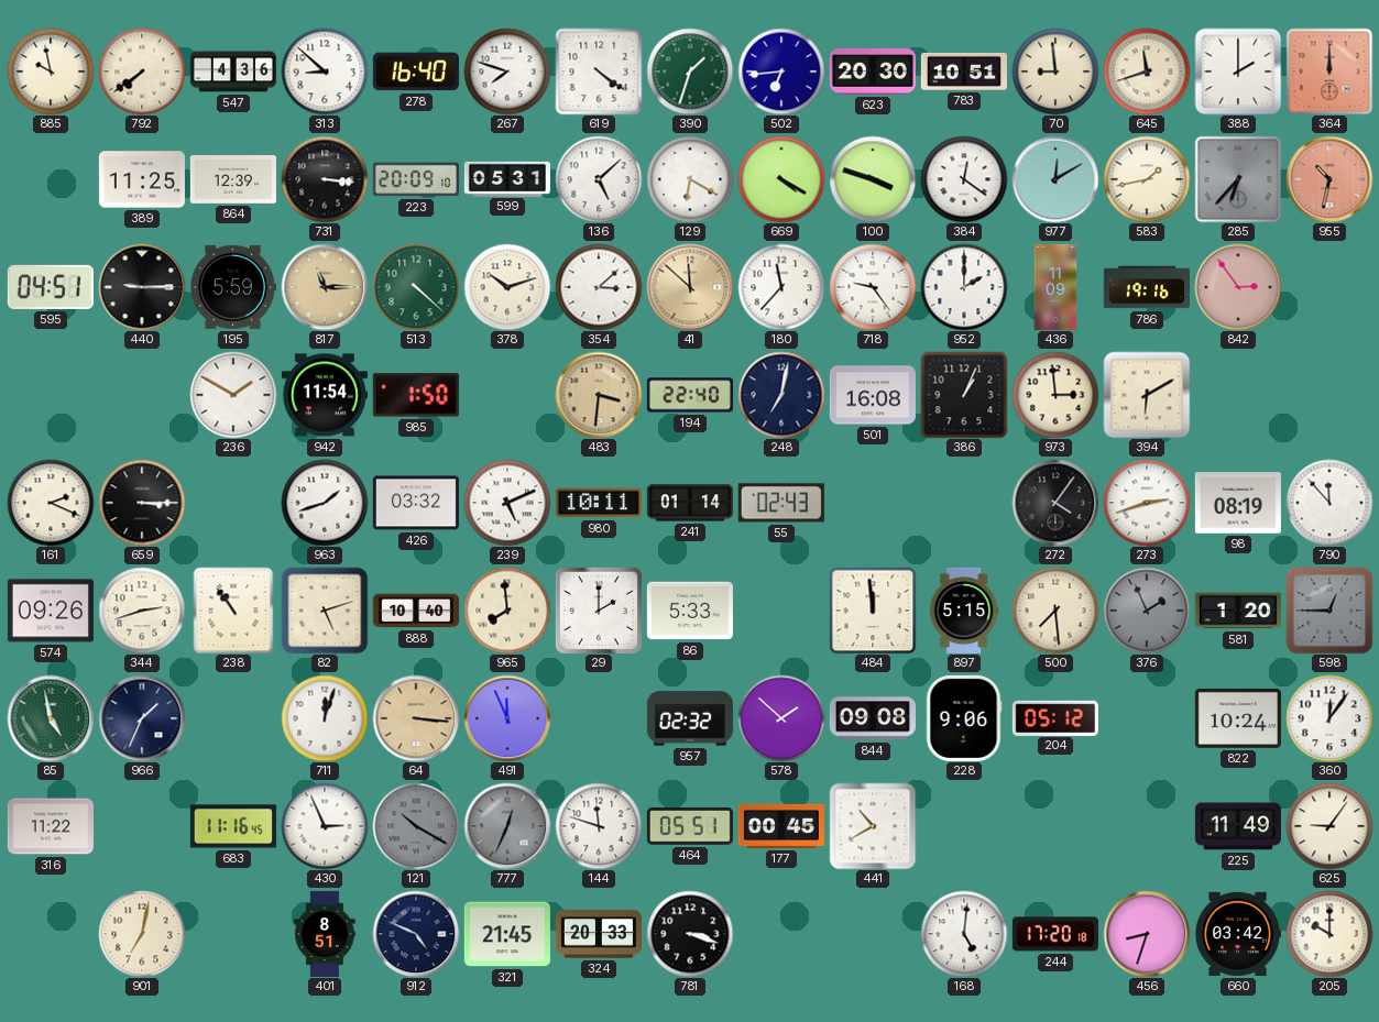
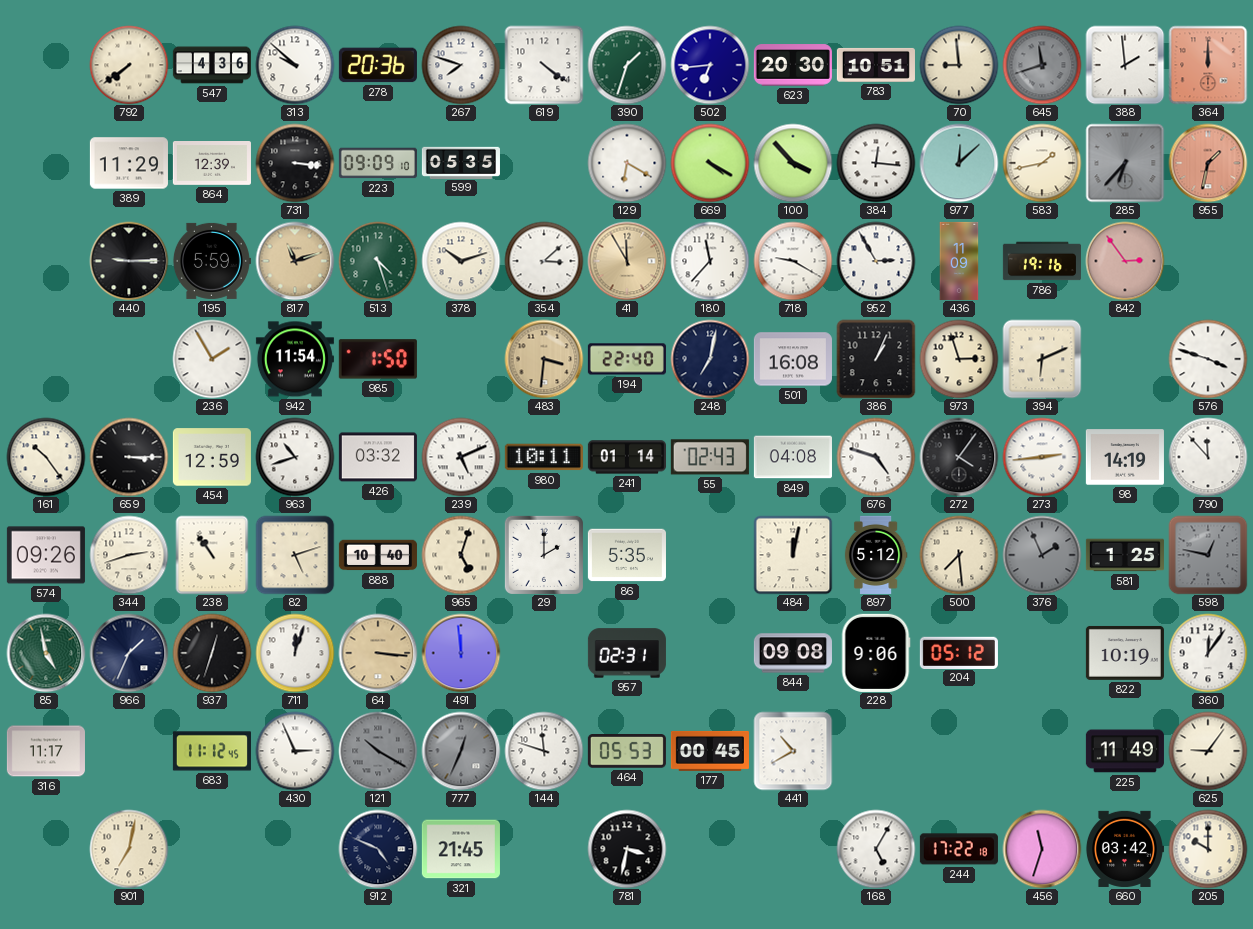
885: 9:58 -> none (51, 72)
313: 8:52 -> 9:52 (295, 65)
278: 16:40 -> 20:36 (378, 65)
645 dial: cream -> grey (1042, 65)
388: 2:00 -> 1:59 (1125, 65)
389: 11:25 -> 11:29 (129, 163)
223: 20:09 -> 09:09 (378, 163)
599: 05:31 -> 05:35 (461, 162)
136: 5:08 -> none (599, 179)
100: 3:48 -> 3:53 (793, 163)
384: 12:21 -> 12:16 (876, 163)
977: 12:10 -> 12:08 (959, 163)
955: 10:32 -> 1:32 (1208, 163)
595: 04:51 -> none (51, 287)
817: 11:15 -> 11:12 (295, 261)
513: 4:22 -> 4:27 (378, 261)
41: 11:52 -> 11:55 (627, 261)
718: 9:24 -> 9:20 (793, 261)
952: 2:00 -> 2:55 (876, 261)
236: 1:50 -> 1:55 (212, 359)
973: 2:59 -> 2:57 (959, 359)
394: 6:10 -> 6:11 (1042, 359)
576: none -> 3:48 (1208, 359)
161: 2:19 -> 10:24 (46, 457)
454: none -> 12:59 (212, 457)
963: 1:42 -> 10:42 (295, 457)
849: none -> 04:08 (793, 457)
676: none -> 4:48 (876, 457)
273: 2:42 -> 2:44 (1042, 457)
98: 08:19 -> 14:19 (1125, 457)
965: 7:59 -> 5:03 (461, 555)
86: 5:33 -> 5:35 (627, 555)
484: 11:59 -> 12:02 (793, 555)
897: 5:15 -> 5:12 (876, 555)
581: 1:20 -> 1:25 (1125, 555)
598: 12:45 -> 12:47 (1208, 555)
937: none -> 12:33 (212, 653)
491: 11:56 -> 11:59 (461, 653)
957: 02:32 -> 02:31 (627, 653)
578: 1:52 -> none (781, 718)
822: 10:24 -> 10:19 (1125, 653)
316: 11:22 -> 11:17 (46, 751)
683: 11:16 -> 11:12 (212, 751)
464: 05:51 -> 05:53 (627, 752)
401: 8:51 -> none (325, 934)
324: 20:33 -> none (599, 934)
781: 3:18 -> 3:32 (627, 849)
168: 5:01 -> 5:05 (876, 849)
244: 17:20 -> 17:22 (959, 849)
456: 8:33 -> 11:33 (1042, 849)
